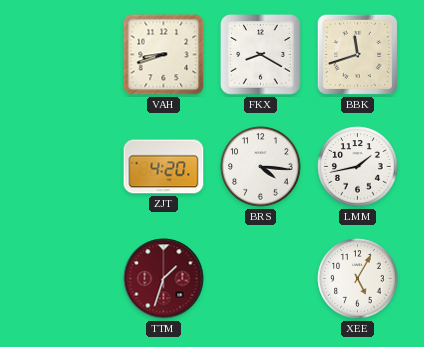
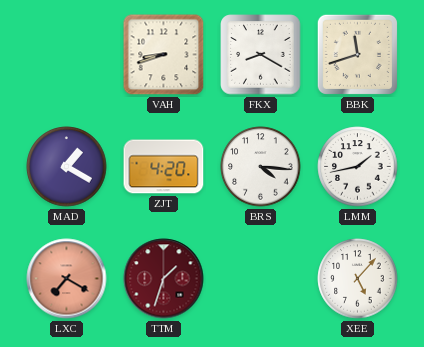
MAD: none -> 1:20 (67, 167)
LXC: none -> 7:20 (67, 279)
XEE: 5:05 -> 5:07 (358, 279)
